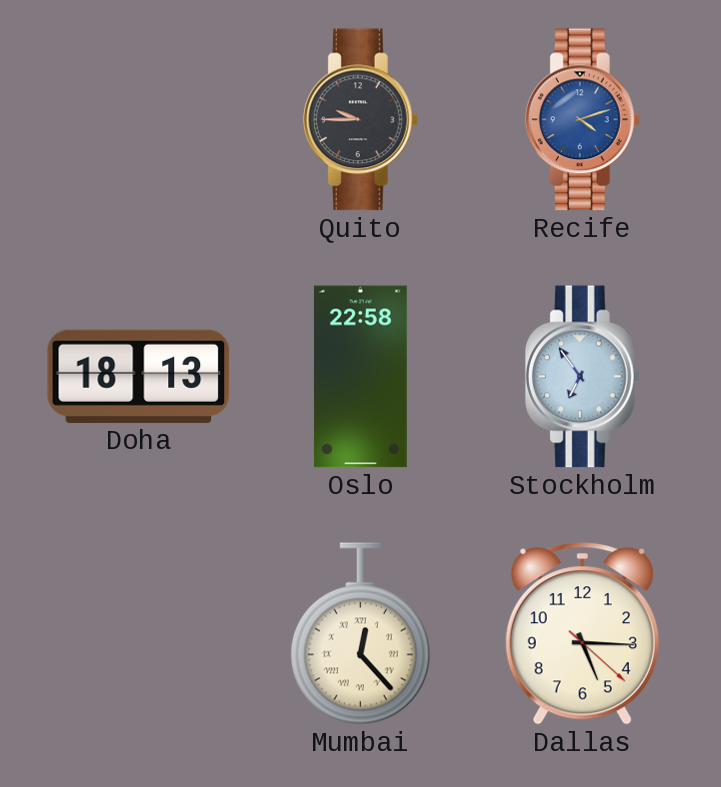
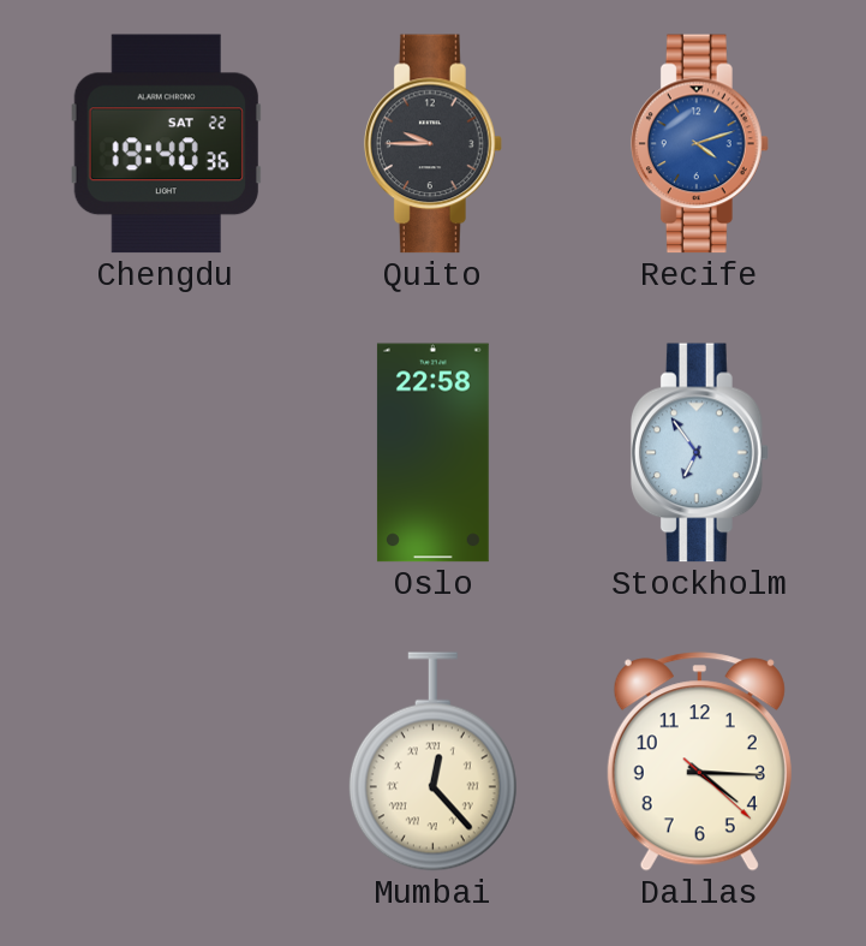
Chengdu: none -> 19:40 (166, 144)
Doha: 18:13 -> none (139, 376)
Dallas: 5:15 -> 4:15 (699, 762)
